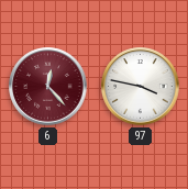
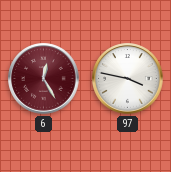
6: 12:23 -> 12:25 (44, 79)
